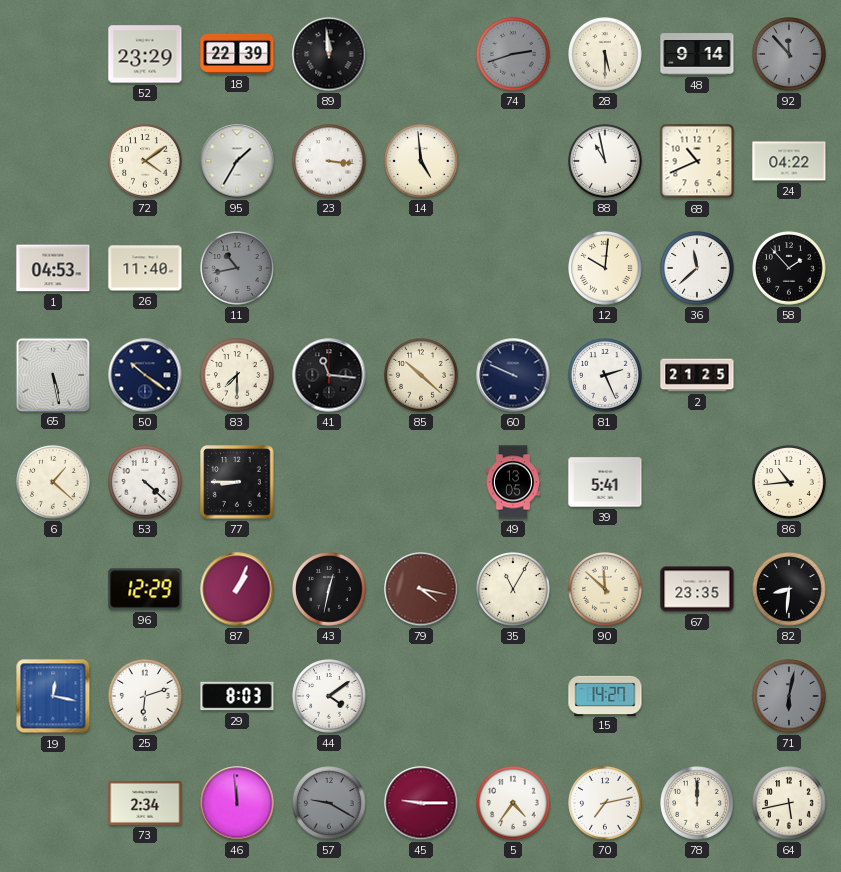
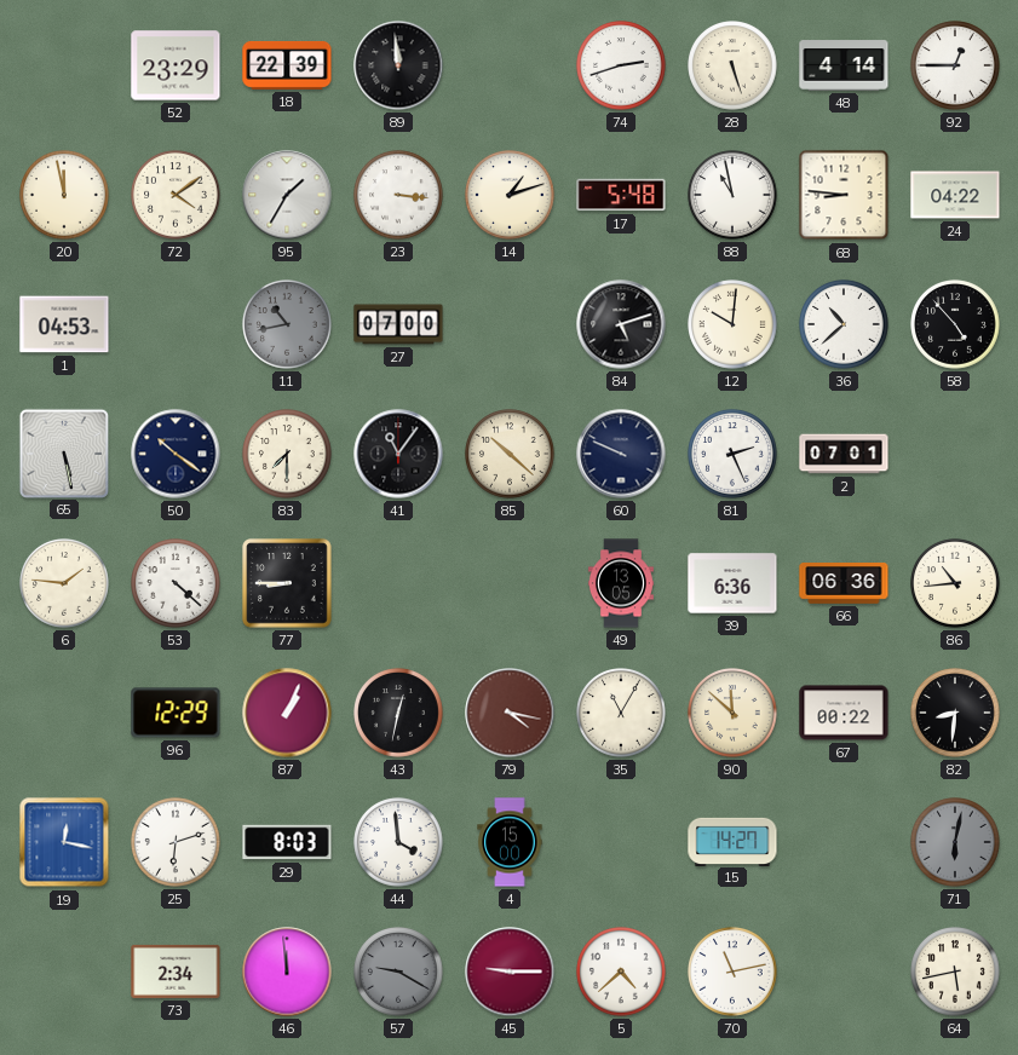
74 dial: grey -> white (621, 65)
28: 5:30 -> 5:27 (732, 65)
48: 9:14 -> 4:14 (844, 65)
92: 11:53 -> 12:45 (955, 65)
92 dial: grey -> white (955, 65)
20: none -> 11:58 (64, 195)
14: 4:59 -> 1:12 (510, 195)
17: none -> 5:48 (621, 195)
68: 10:41 -> 8:46 (844, 195)
26: 11:40 -> none (145, 268)
27: none -> 07:00 (398, 324)
84: none -> 5:12 (621, 324)
36: 11:38 -> 10:38 (844, 324)
58: 1:53 -> 4:53 (955, 324)
41: 11:16 -> 11:06 (398, 454)
2: 21:25 -> 07:01 (844, 454)
6: 1:22 -> 1:46 (64, 583)
39: 5:41 -> 6:36 (732, 583)
66: none -> 06:36 (844, 584)
67: 23:35 -> 00:22 (844, 713)
44: 4:09 -> 3:59 (398, 842)
4: none -> 15:00 (510, 842)
5: 4:36 -> 4:38 (621, 972)
70: 7:13 -> 11:13 (732, 972)
78: 12:00 -> none (697, 803)
